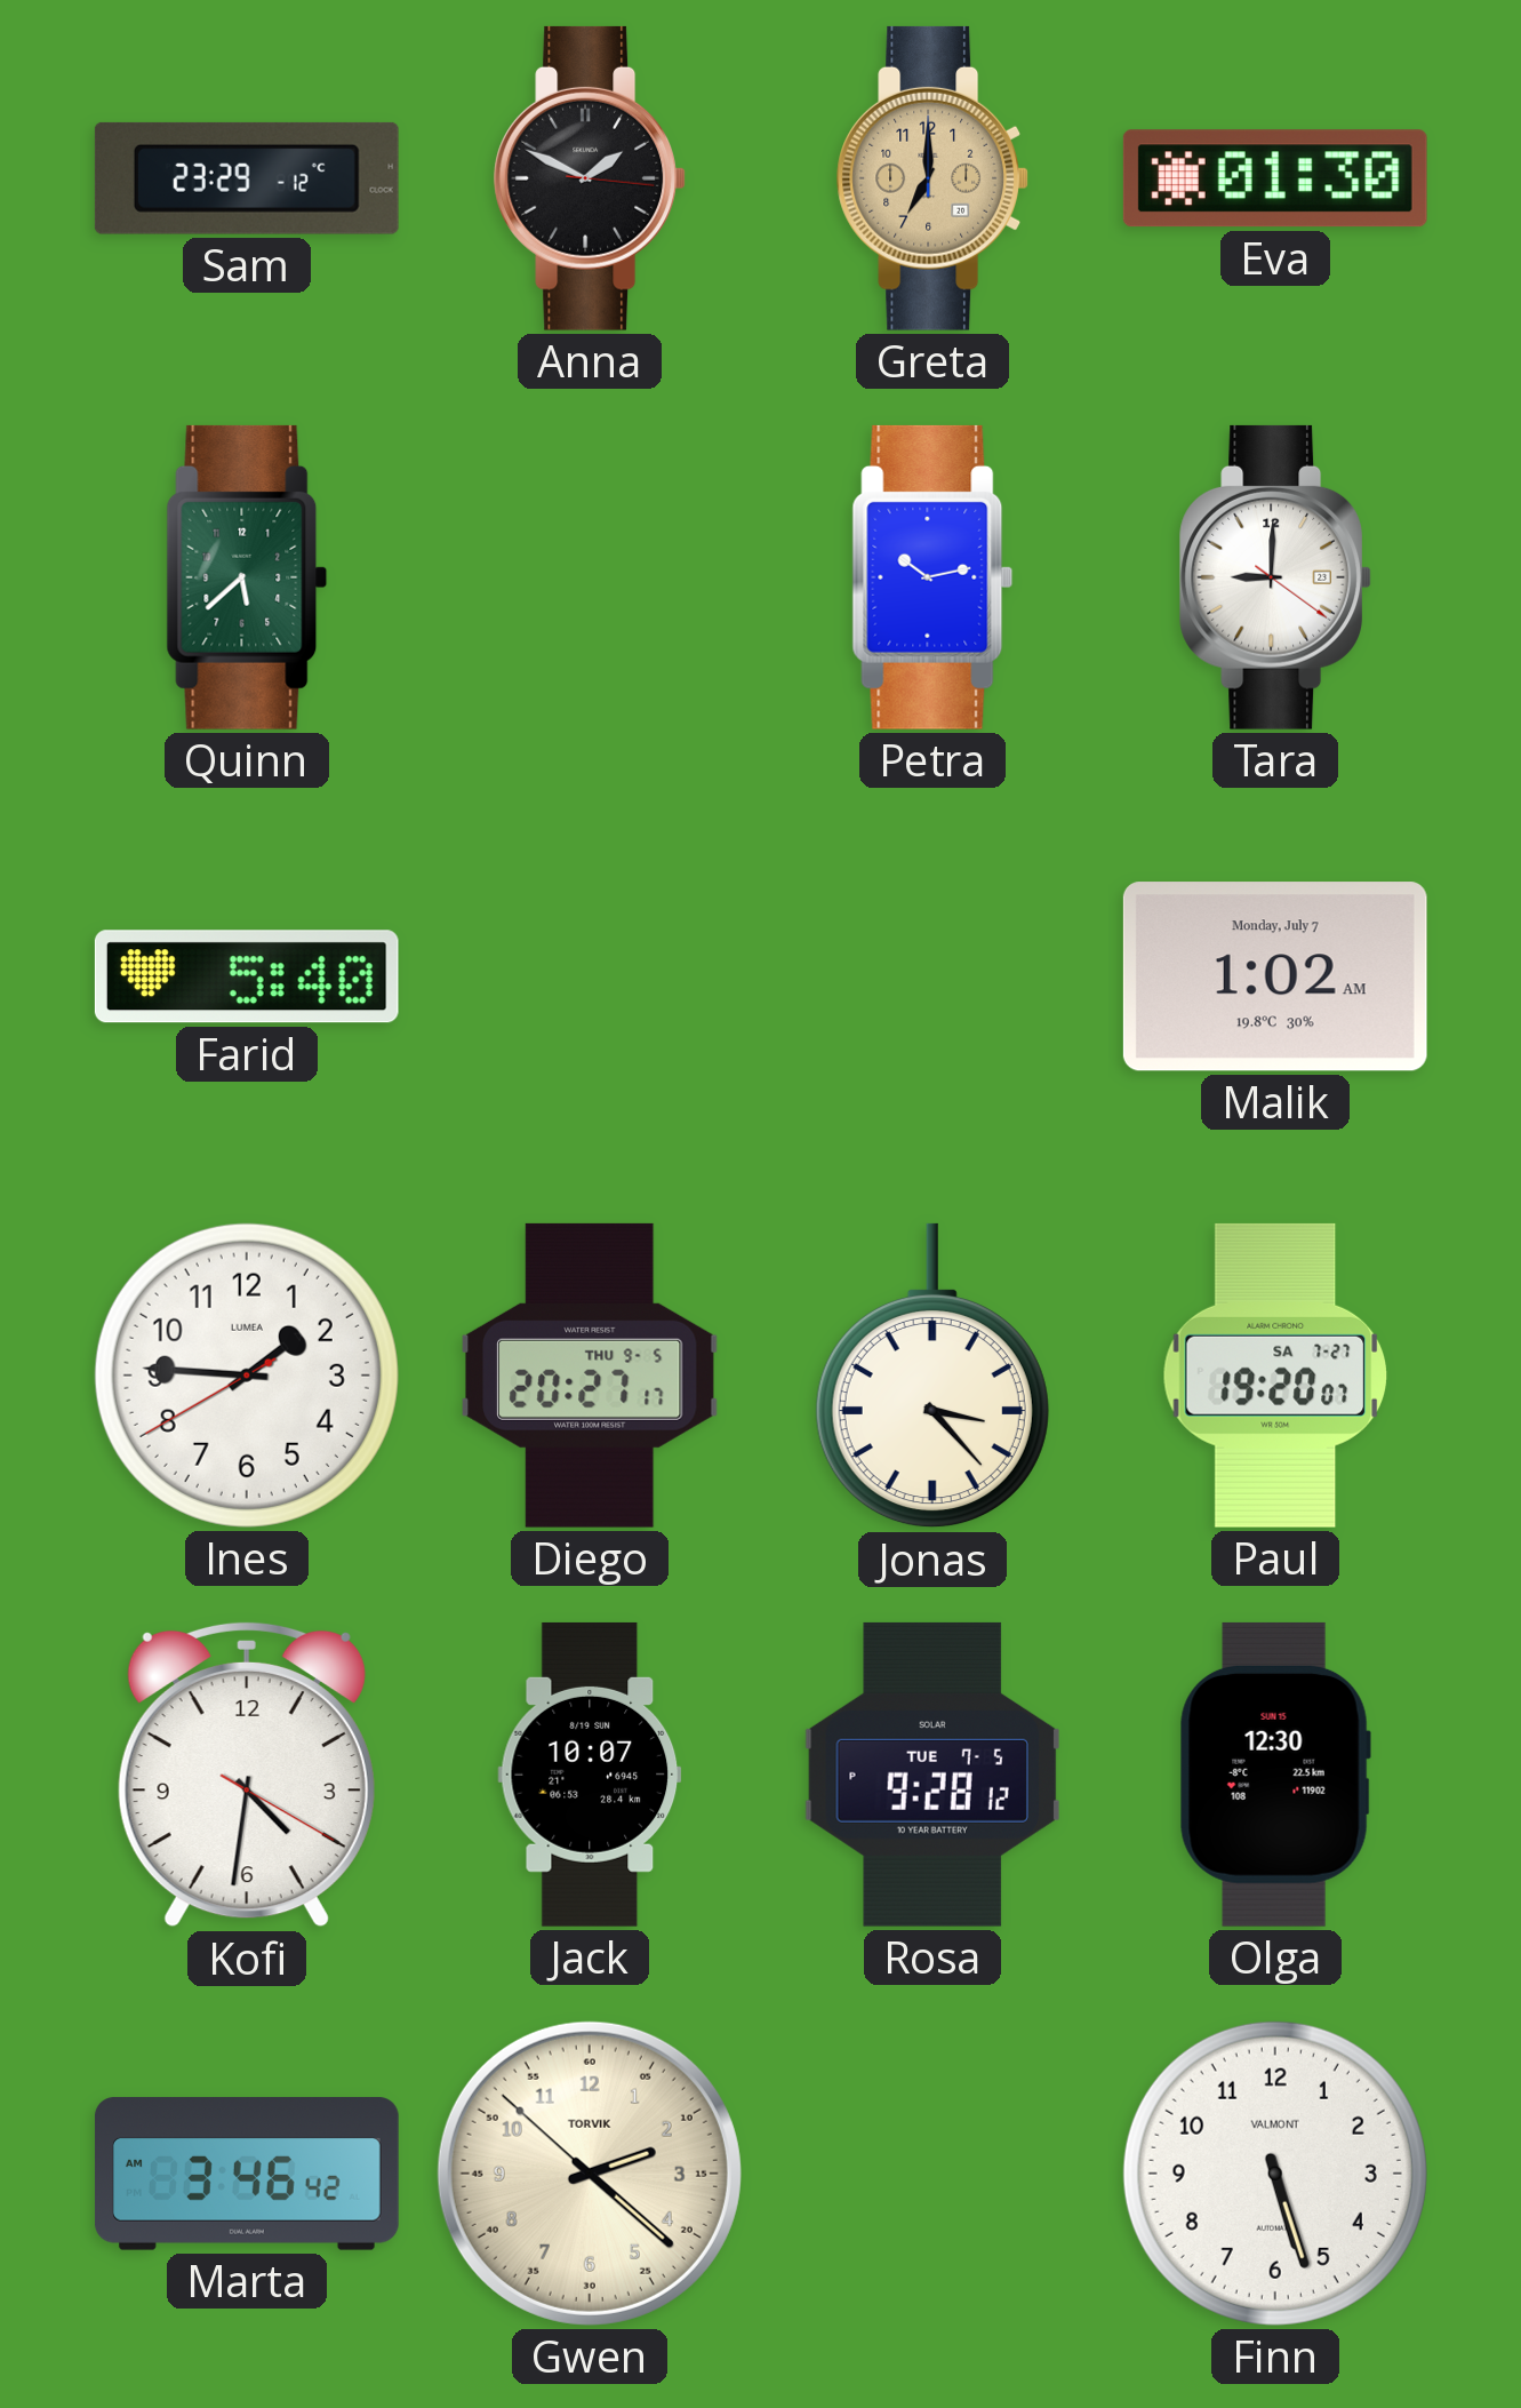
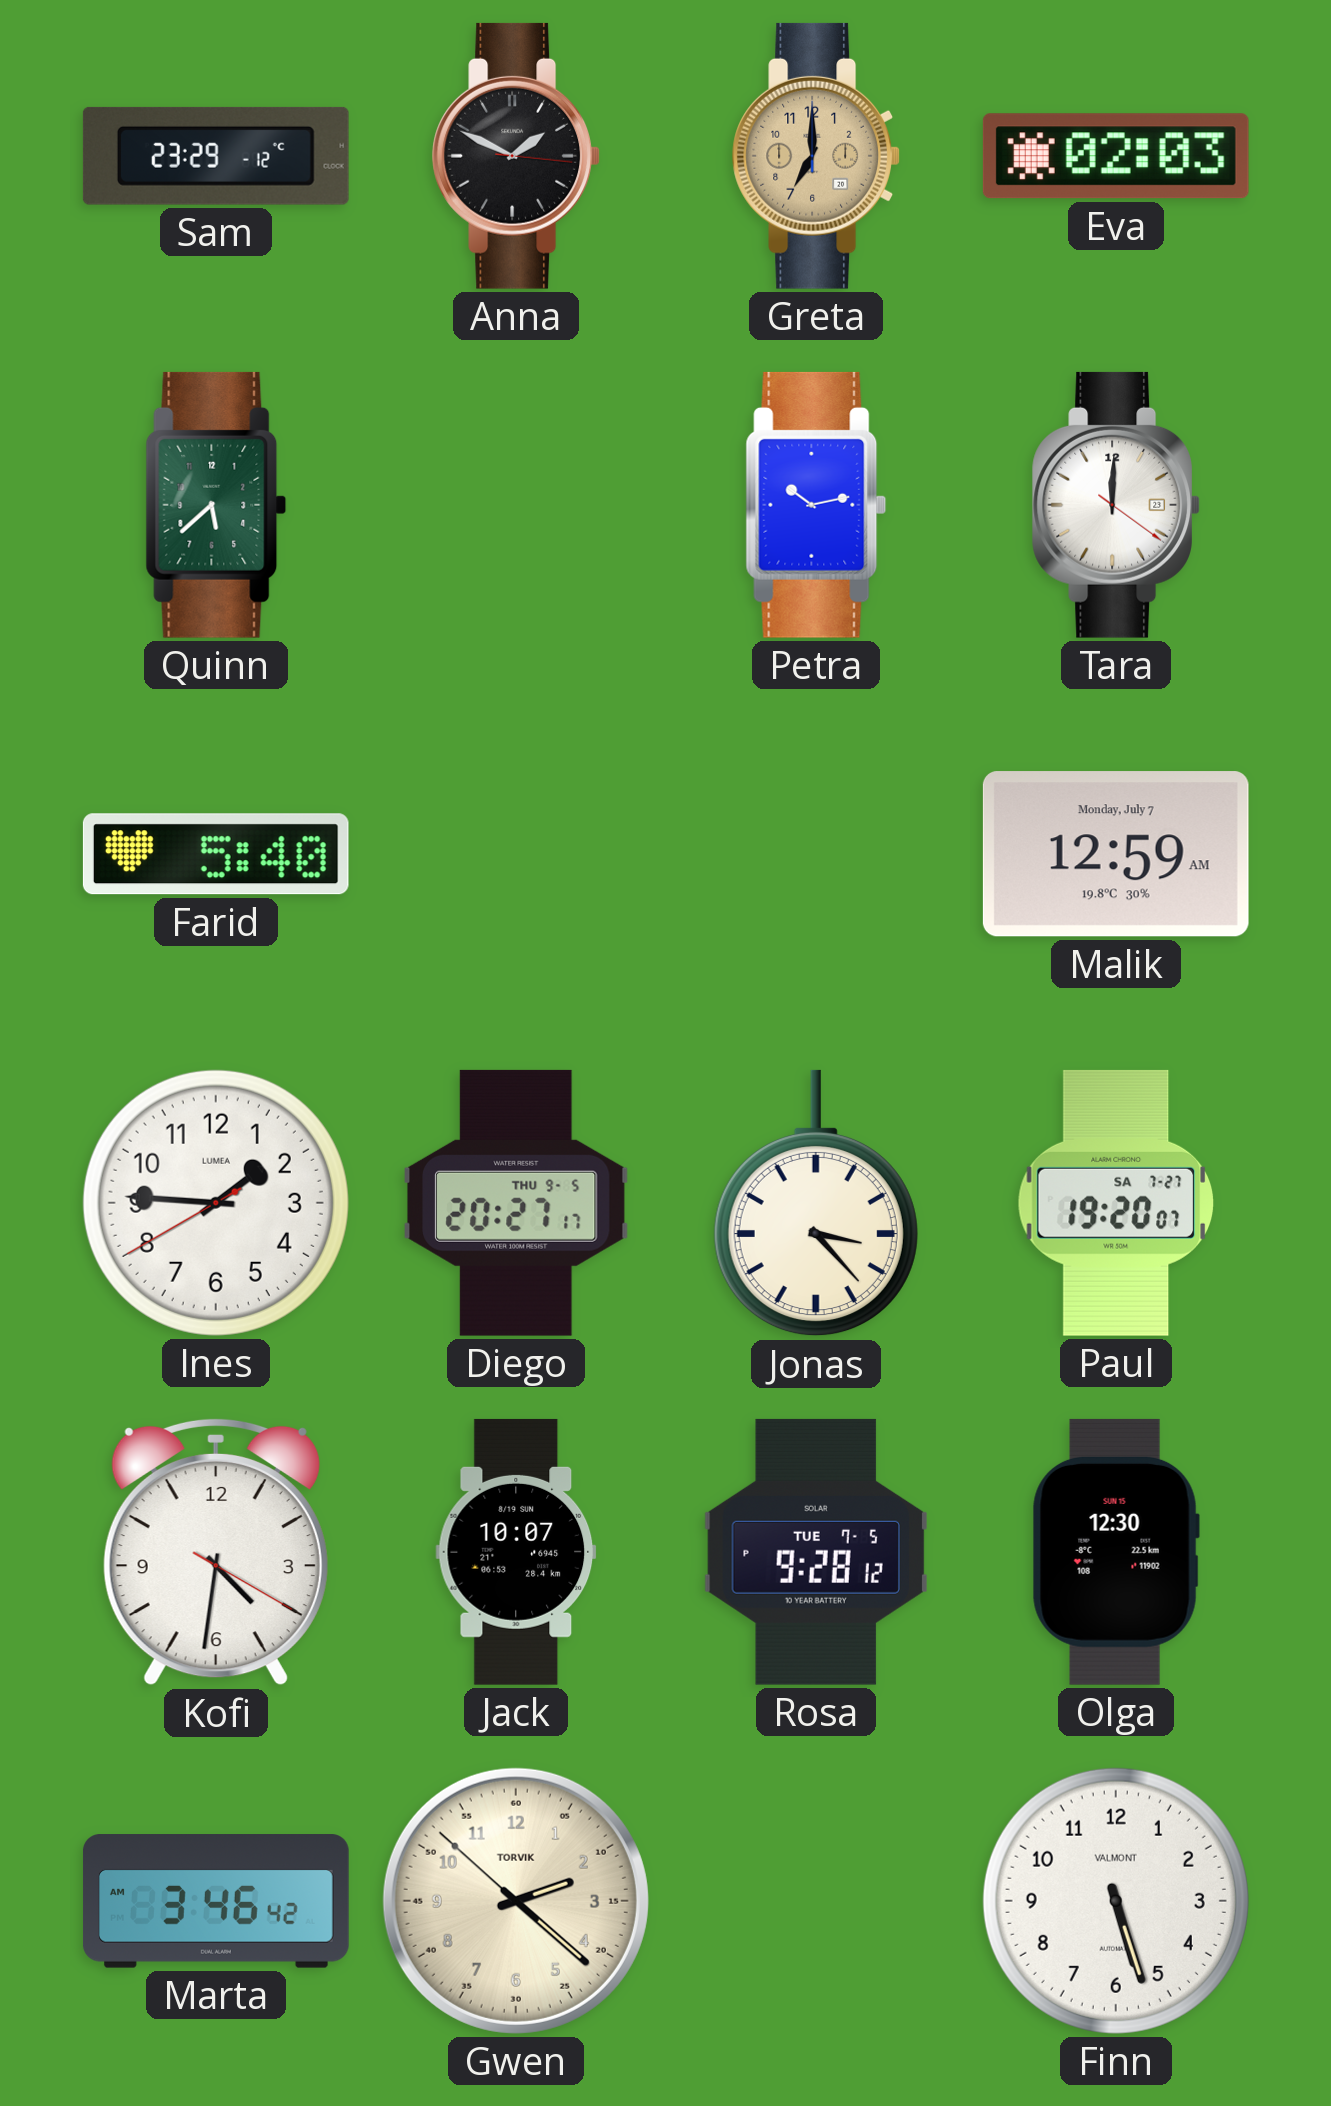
Eva: 01:30 -> 02:03 (1116, 156)
Tara: 9:00 -> 12:00 (1115, 505)
Malik: 1:02 -> 12:59 (1116, 854)
